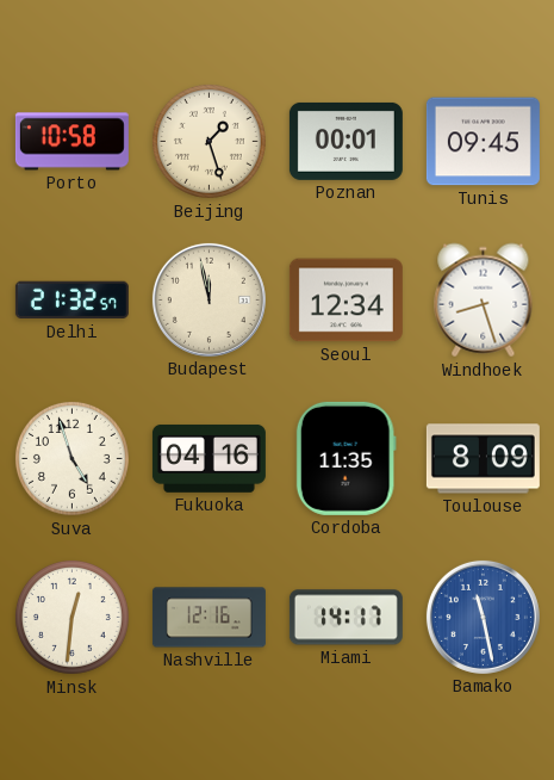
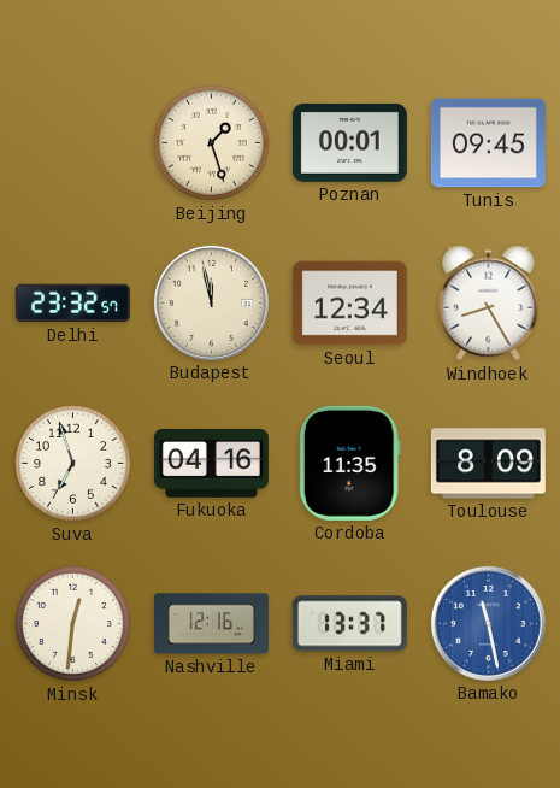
Porto: 10:58 -> none (71, 142)
Delhi: 21:32 -> 23:32 (72, 304)
Windhoek: 8:27 -> 8:25 (489, 304)
Suva: 4:57 -> 6:57 (72, 463)
Miami: 14:17 -> 13:37 (349, 624)
